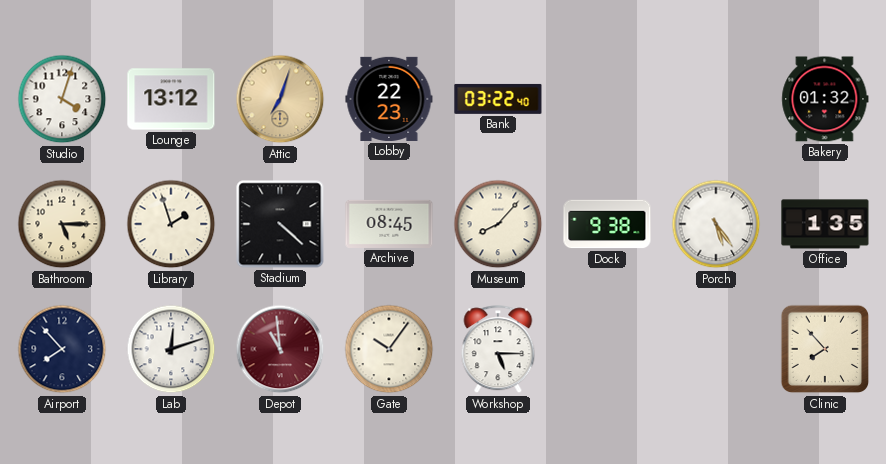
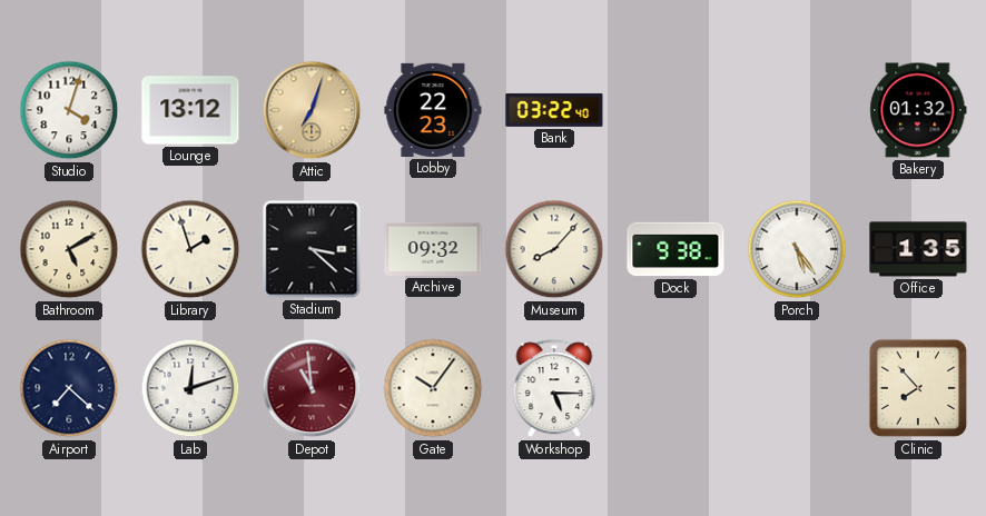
Bathroom: 5:15 -> 5:10 (69, 249)
Stadium: 4:22 -> 3:22 (312, 249)
Archive: 08:45 -> 09:32 (433, 249)
Airport: 7:53 -> 7:22 (69, 388)
